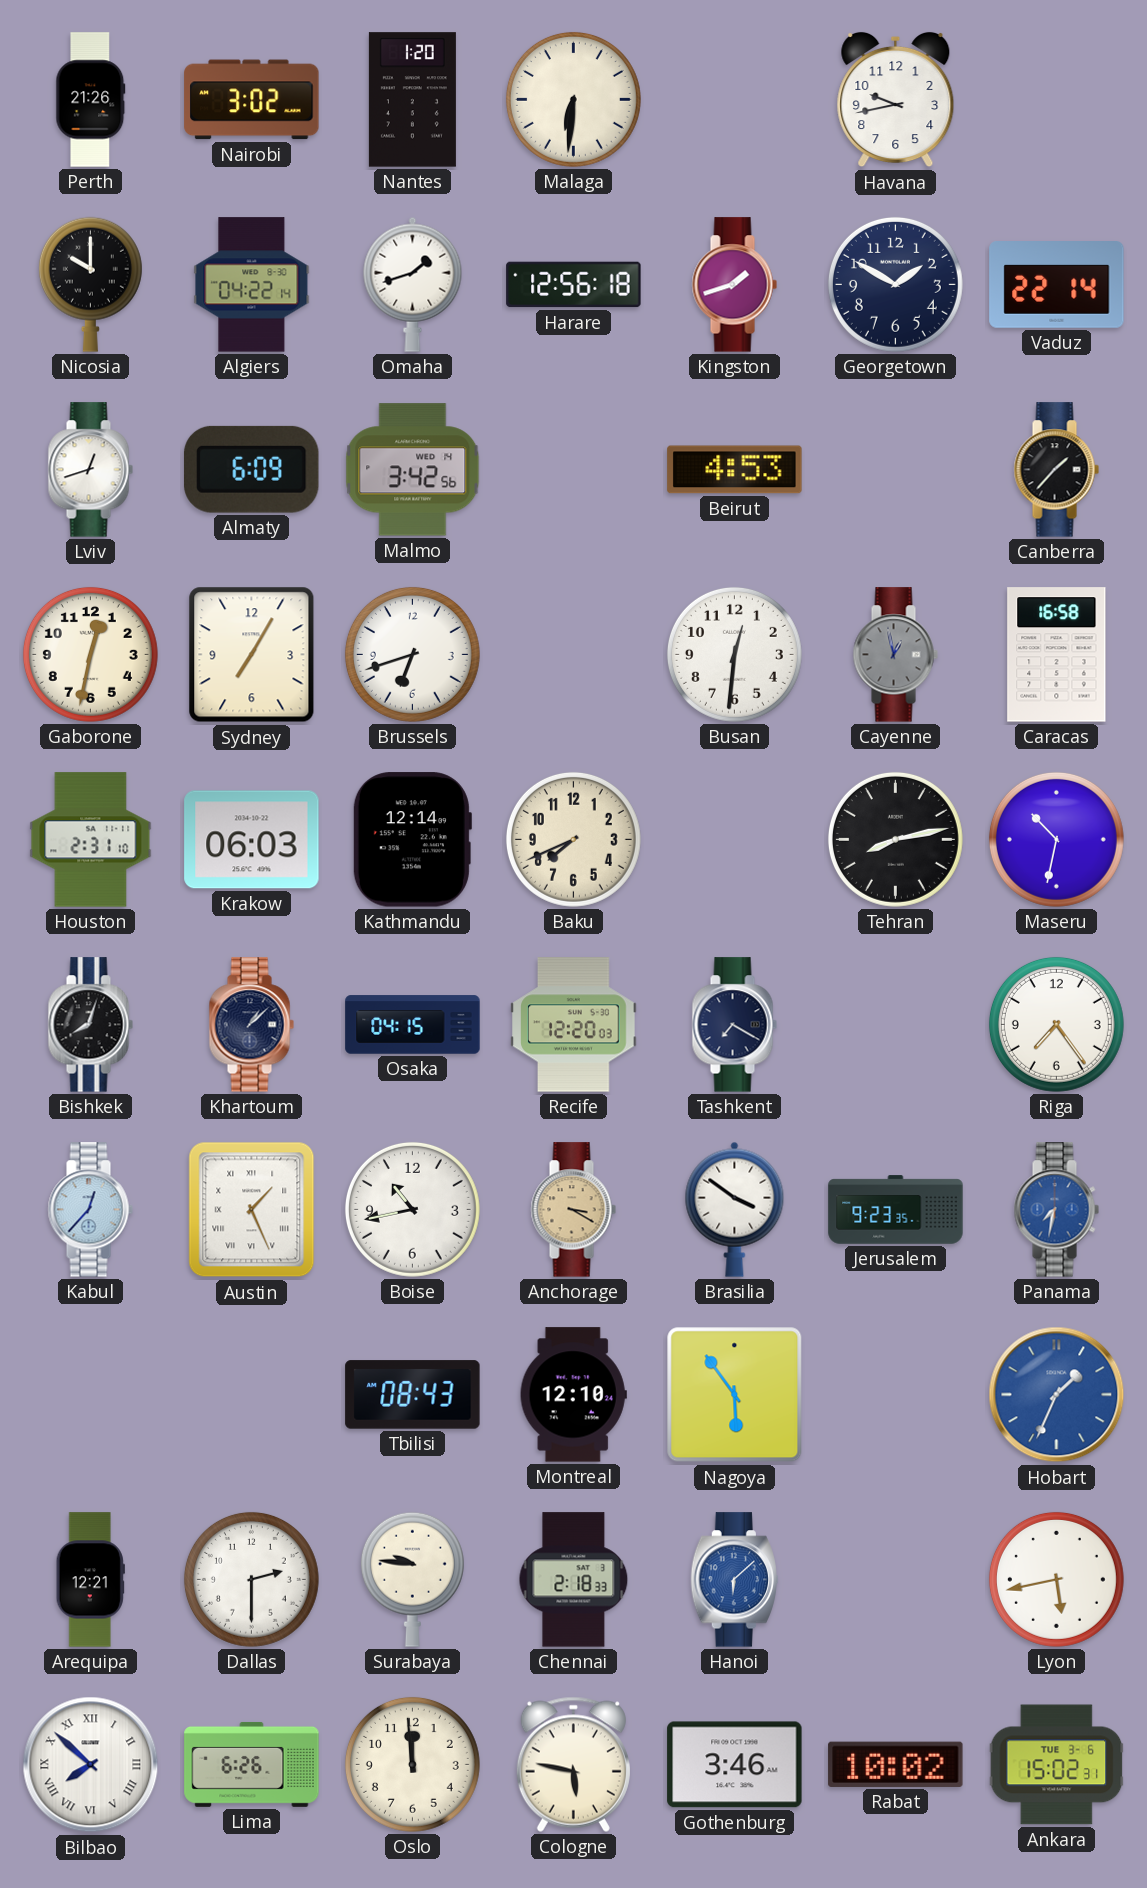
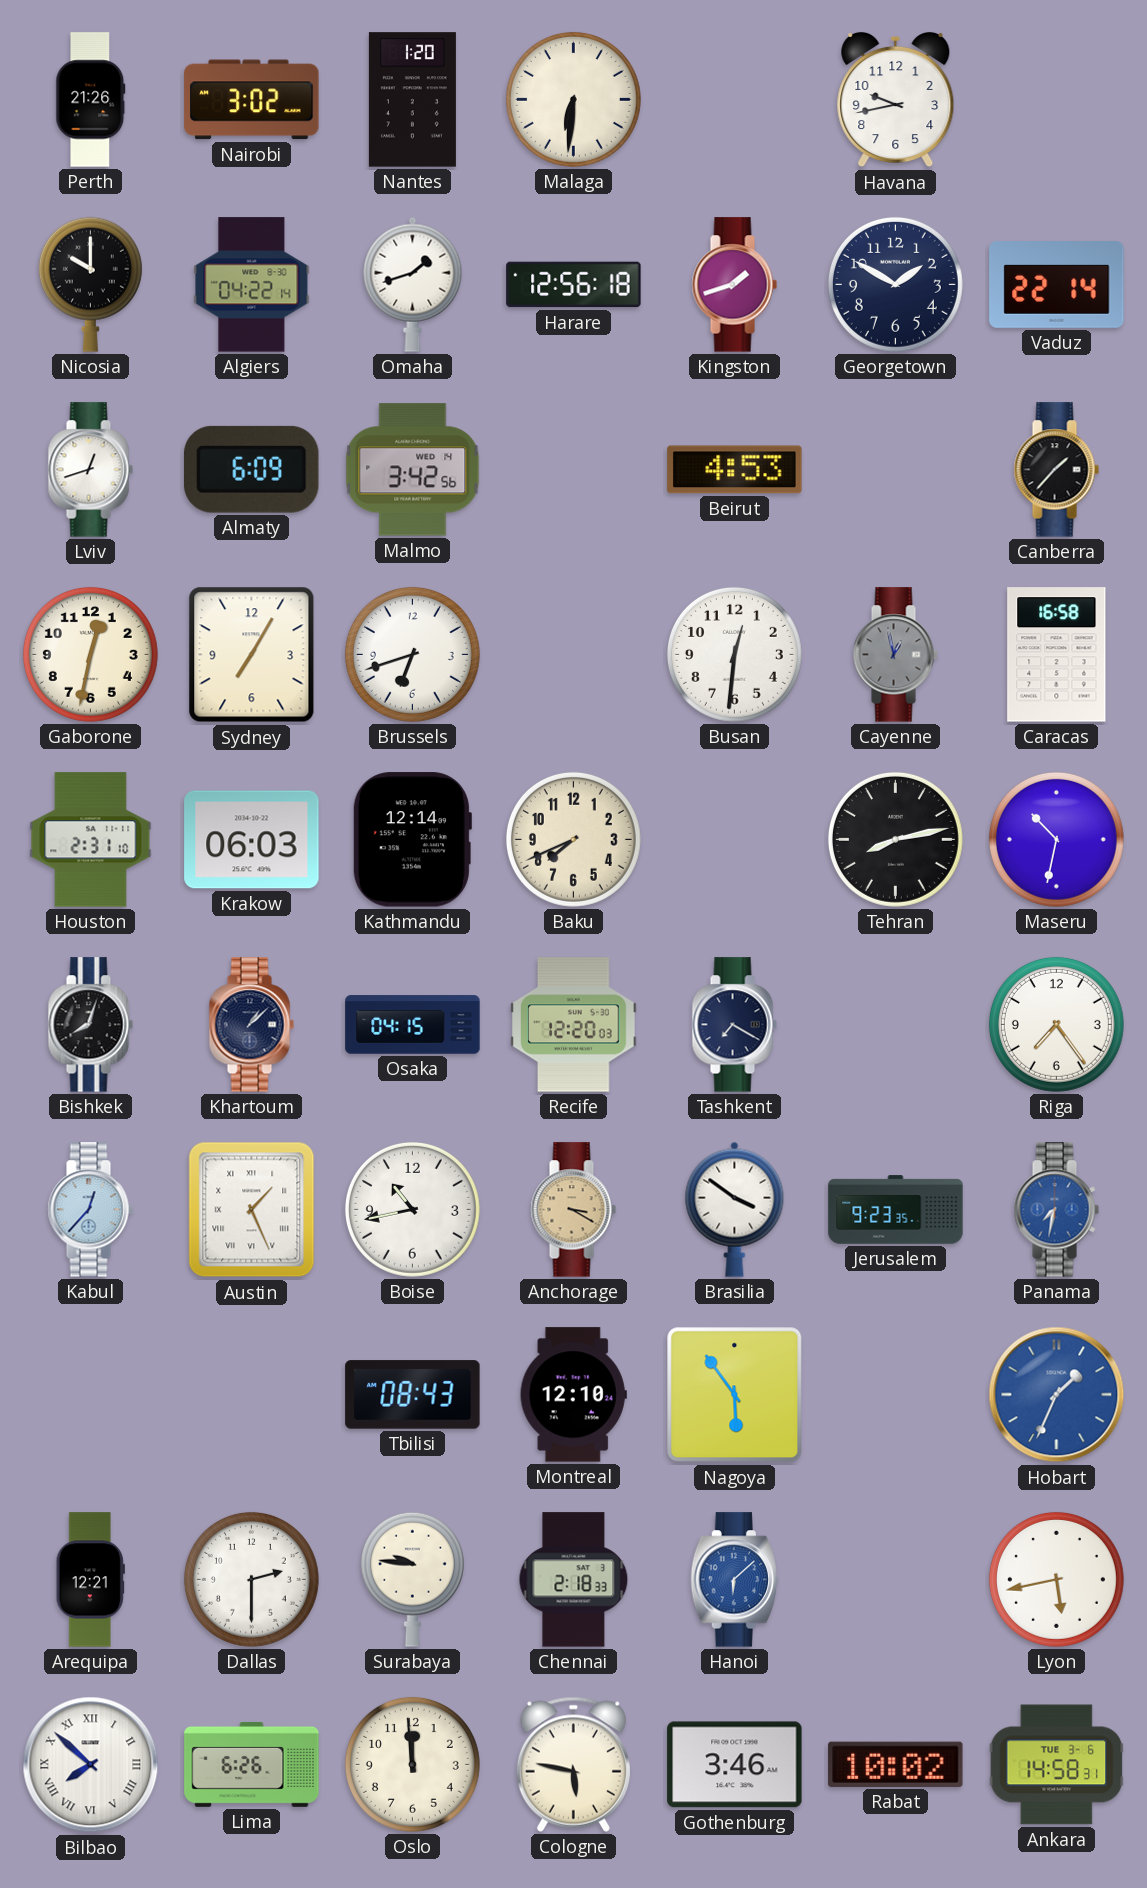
Ankara: 15:02 -> 14:58 (1057, 1765)
